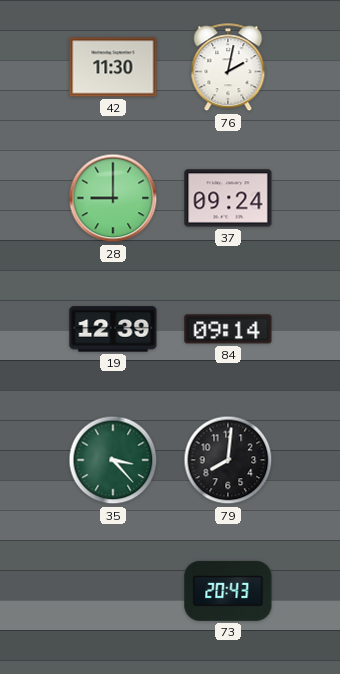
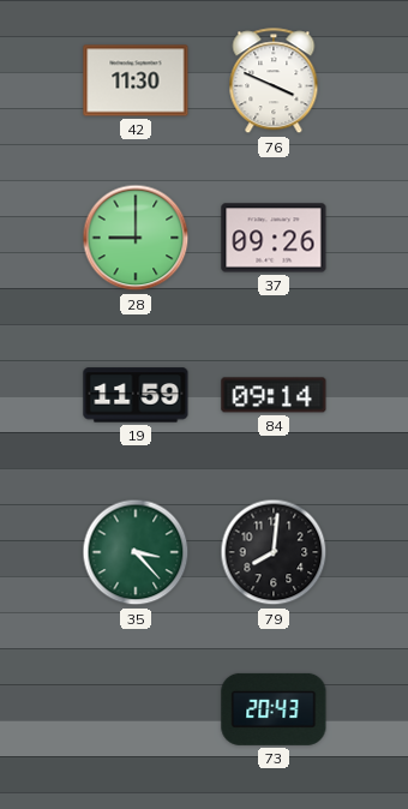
76: 2:02 -> 3:49 (274, 82)
37: 09:24 -> 09:26 (274, 238)
19: 12:39 -> 11:59 (136, 395)
